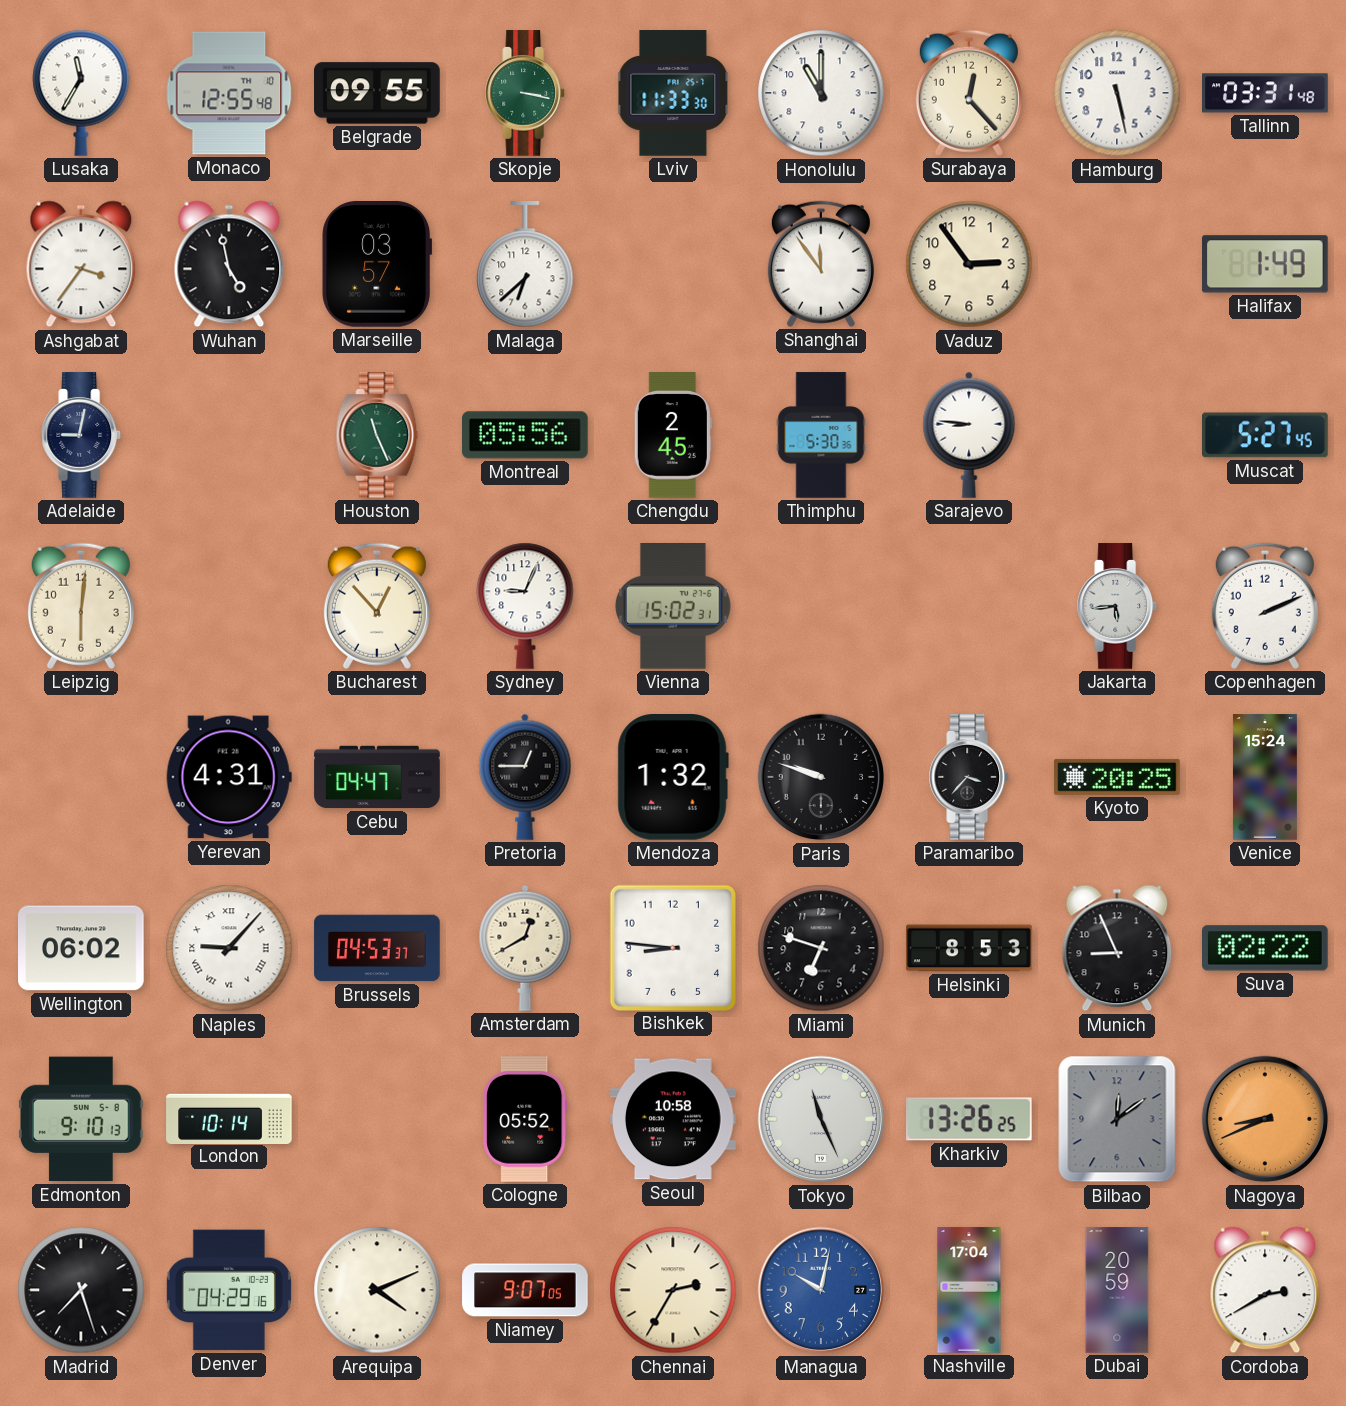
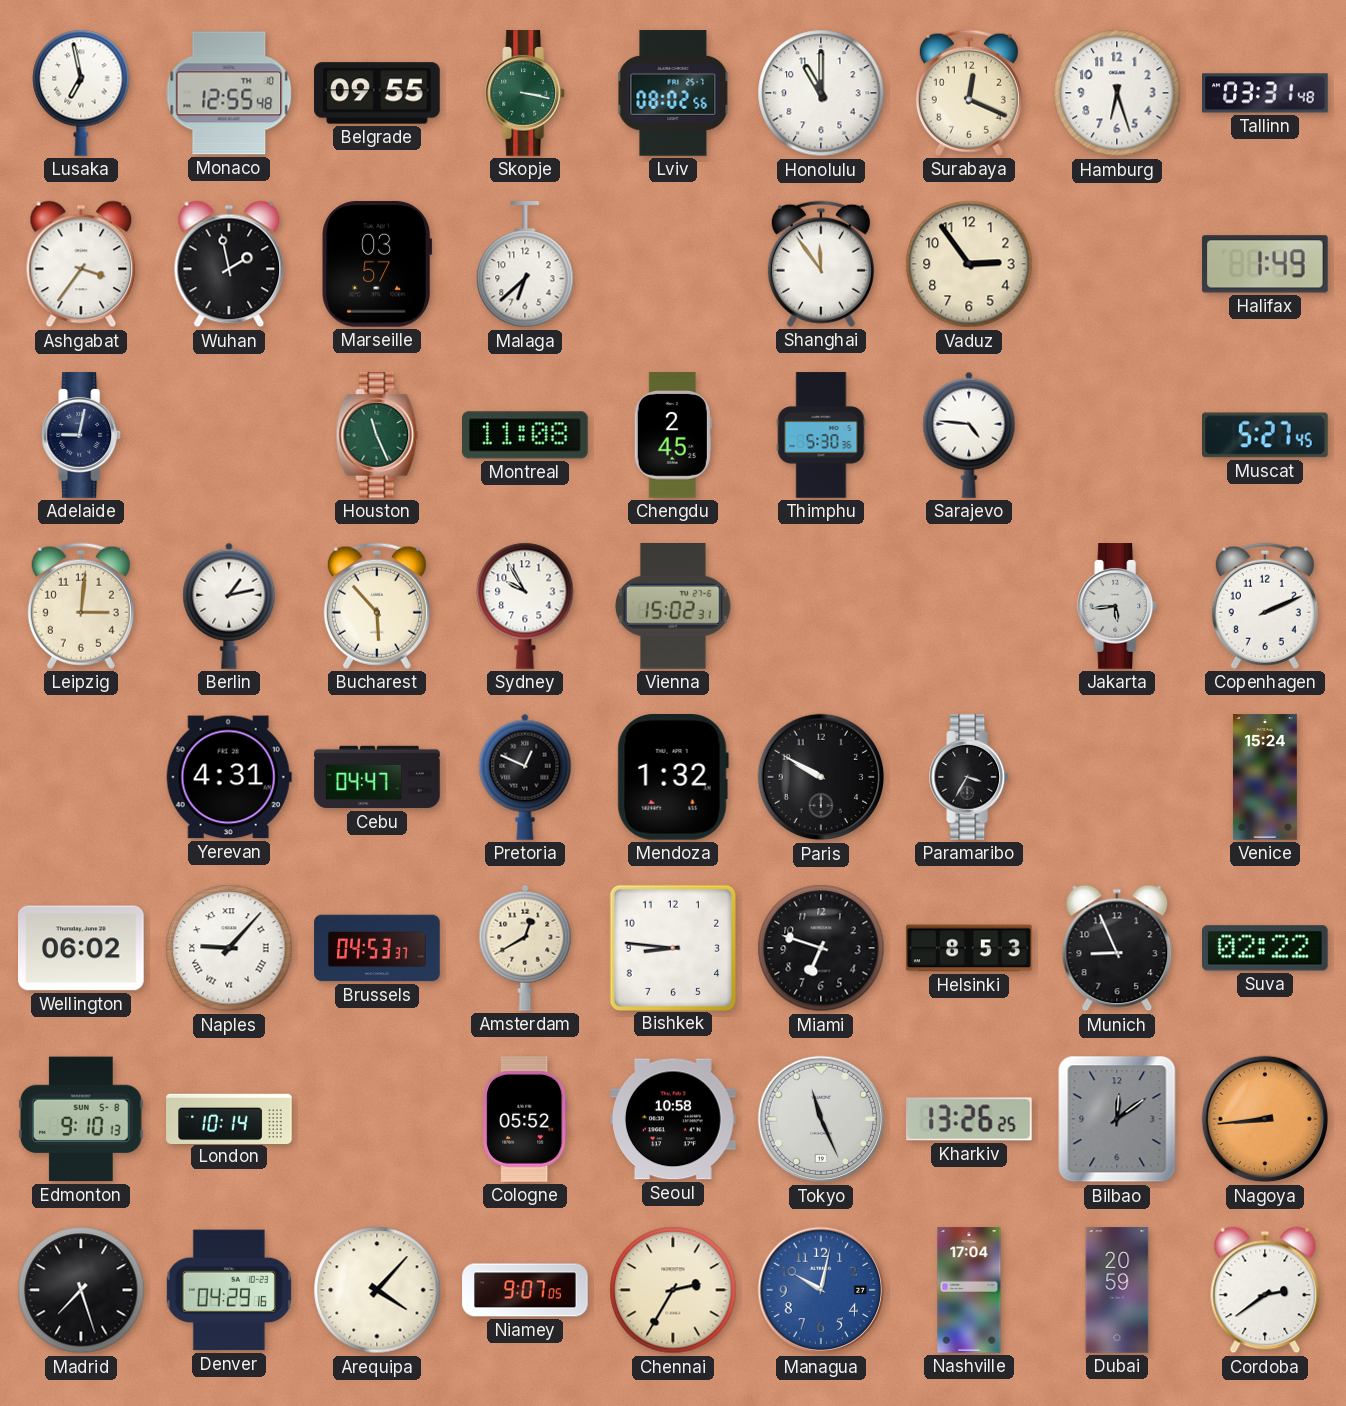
Lusaka: 11:35 -> 6:58 (81, 93)
Lviv: 11:33 -> 08:02 (673, 93)
Surabaya: 12:23 -> 12:19 (969, 93)
Hamburg: 5:28 -> 6:27 (1117, 93)
Wuhan: 4:58 -> 1:58 (229, 264)
Montreal: 05:56 -> 11:08 (526, 435)
Sarajevo: 8:46 -> 4:46 (969, 435)
Leipzig: 6:01 -> 3:01 (81, 606)
Berlin: none -> 1:13 (229, 606)
Bucharest: 12:53 -> 5:53 (377, 606)
Sydney: 9:04 -> 9:55 (525, 606)
Pretoria: 12:45 -> 12:49 (525, 777)
Paris: 9:48 -> 9:50 (821, 777)
Paramaribo: 3:37 -> 3:35 (970, 777)
Kyoto: 20:25 -> none (1117, 777)
Nagoya: 8:41 -> 8:44 (1265, 1119)
Arequipa: 4:11 -> 4:07 (377, 1290)
Cordoba: 2:40 -> 2:39 (1265, 1290)
